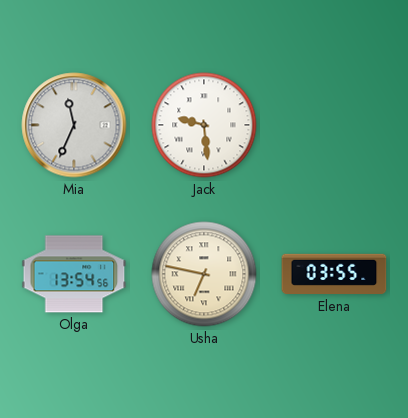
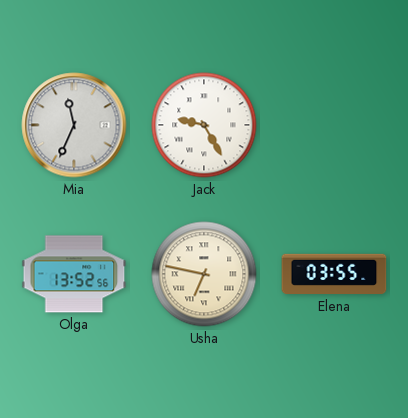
Jack: 9:29 -> 9:25 (204, 125)
Olga: 13:54 -> 13:52 (74, 274)
